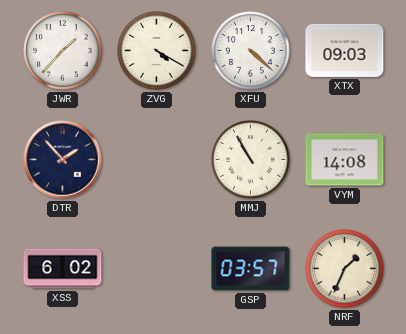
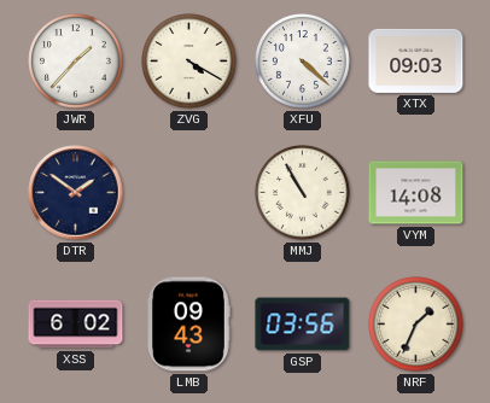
DTR: 1:53 -> 1:51 (76, 193)
LMB: none -> 09:43 (188, 325)
GSP: 03:57 -> 03:56 (303, 325)
